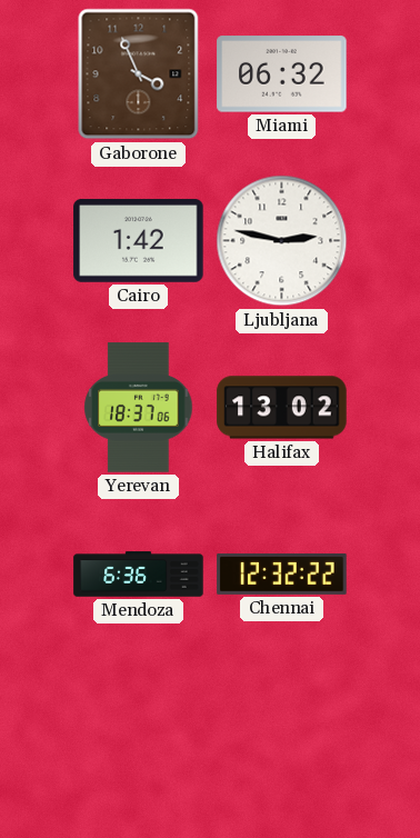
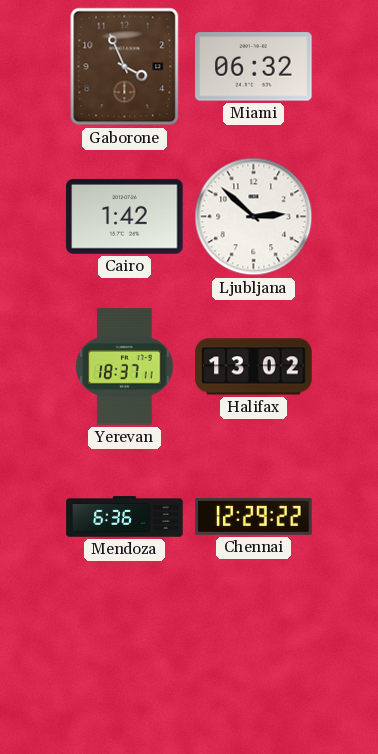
Ljubljana: 2:47 -> 2:52 (254, 217)
Yerevan: 18:37:06 -> 18:37:11 (125, 367)
Chennai: 12:32 -> 12:29 (254, 516)
